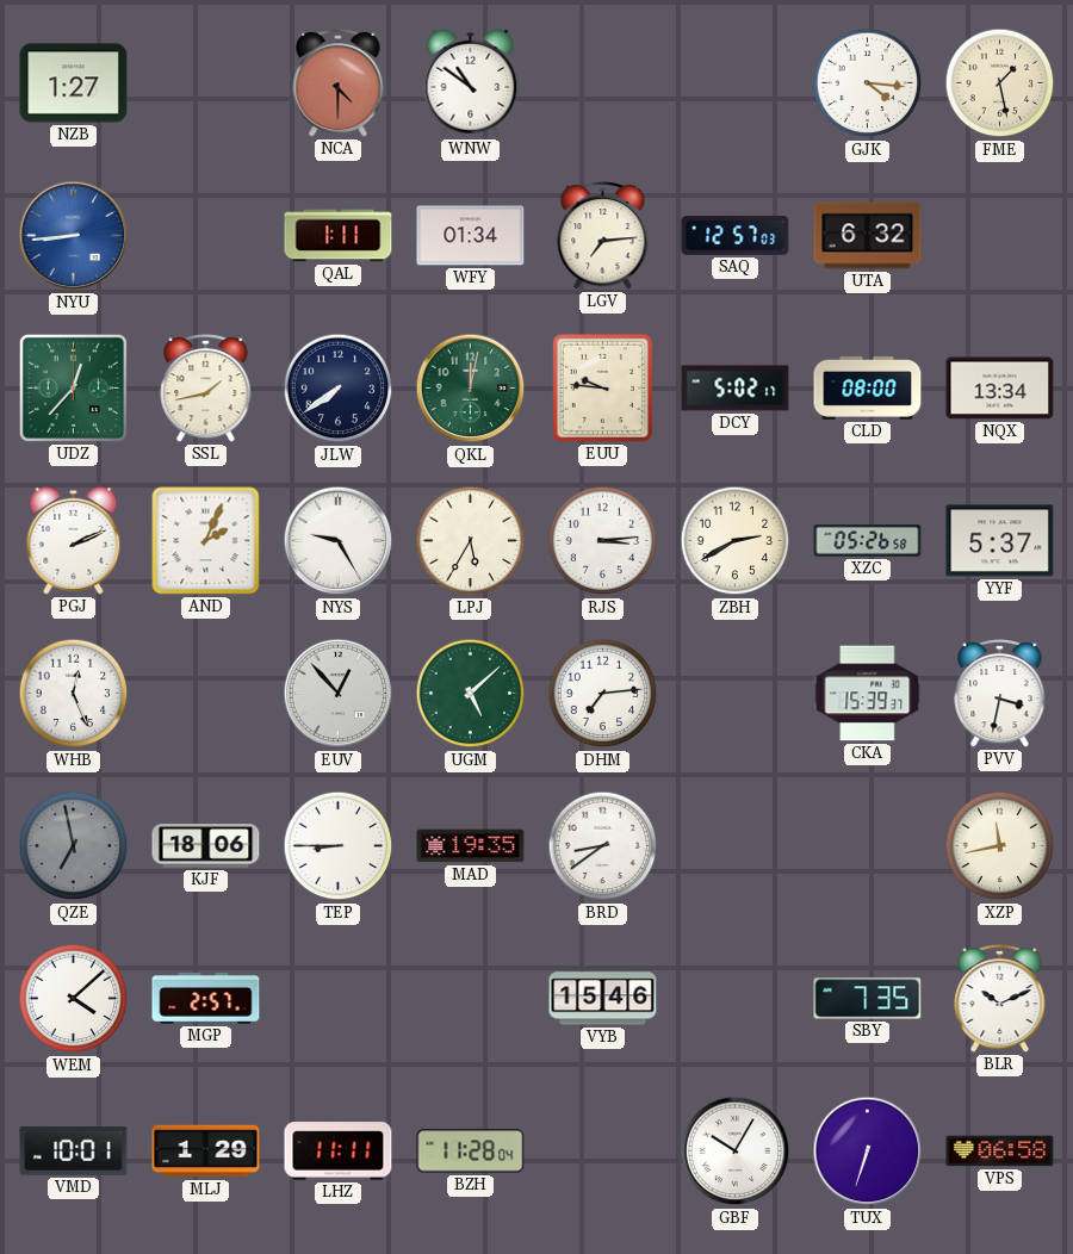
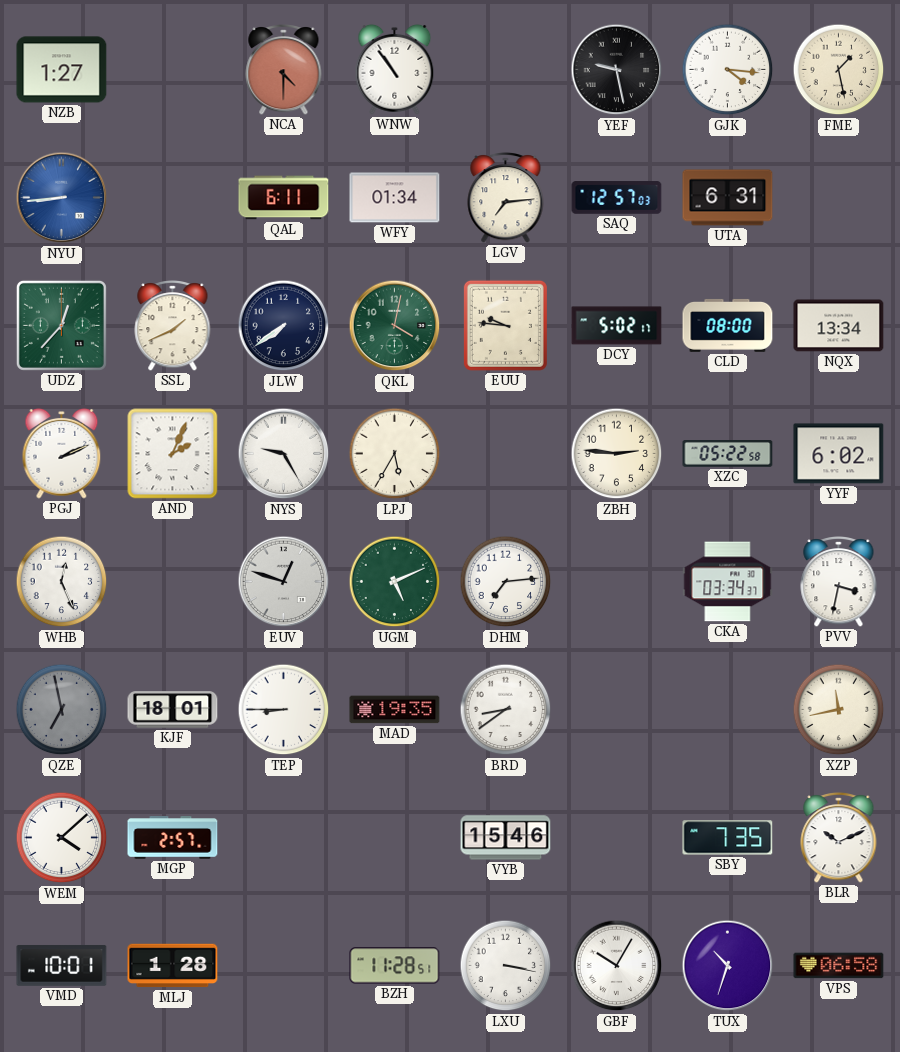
WNW: 10:51 -> 10:54 (395, 69)
YEF: none -> 9:28 (617, 70)
QAL: 1:11 -> 6:11 (284, 198)
UTA: 6:32 -> 6:31 (728, 198)
SSL: 1:43 -> 1:41 (173, 326)
QKL: 12:02 -> 4:02 (395, 326)
RJS: 3:14 -> none (603, 541)
ZBH: 2:40 -> 2:46 (617, 454)
XZC: 05:26 -> 05:22 (728, 454)
YYF: 5:37 -> 6:02 (839, 454)
EUV: 12:53 -> 12:48 (284, 582)
UGM: 5:08 -> 5:11 (395, 582)
CKA: 15:39 -> 03:34 (728, 582)
KJF: 18:06 -> 18:01 (173, 710)
MLJ: 1:29 -> 1:28 (173, 966)
LHZ: 11:11 -> none (339, 1151)
BZH: 11:28:04 -> 11:28:51 (395, 966)
LXU: none -> 3:17 (506, 966)
TUX: 6:33 -> 10:33 (728, 966)
